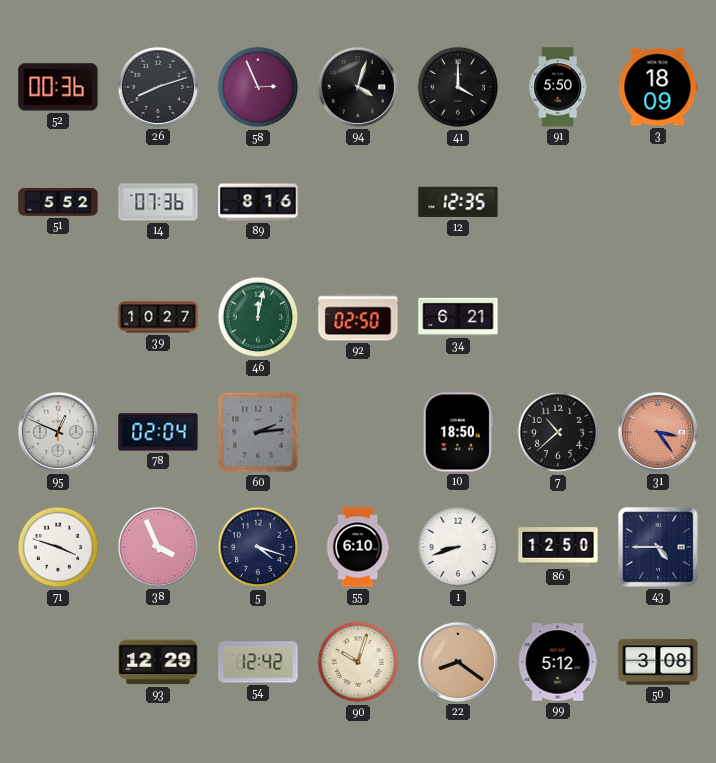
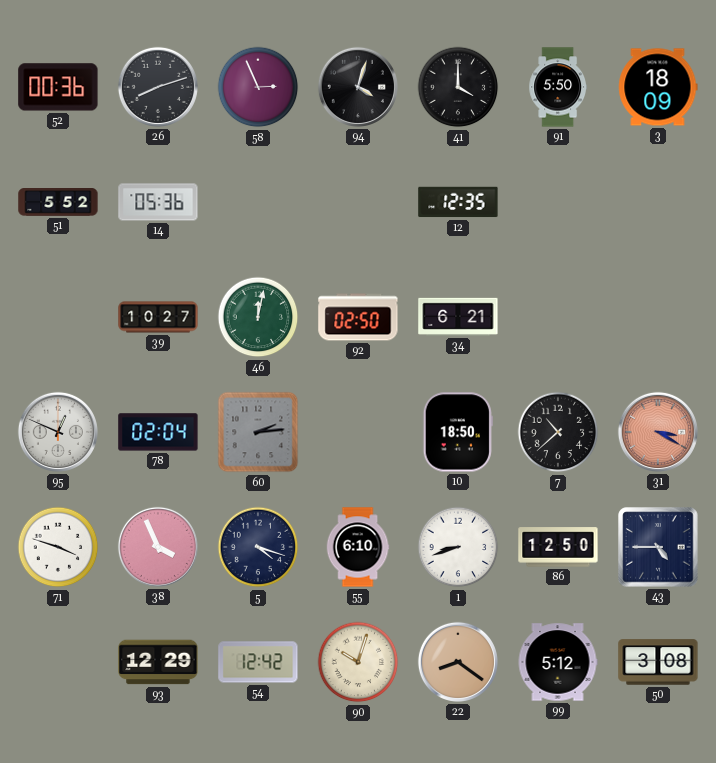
14: 07:36 -> 05:36 (158, 202)
89: 8:16 -> none (258, 202)
31: 3:24 -> 3:20 (658, 432)
